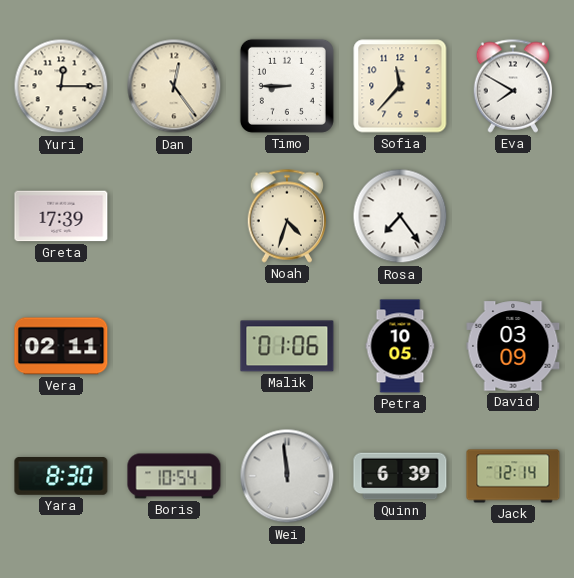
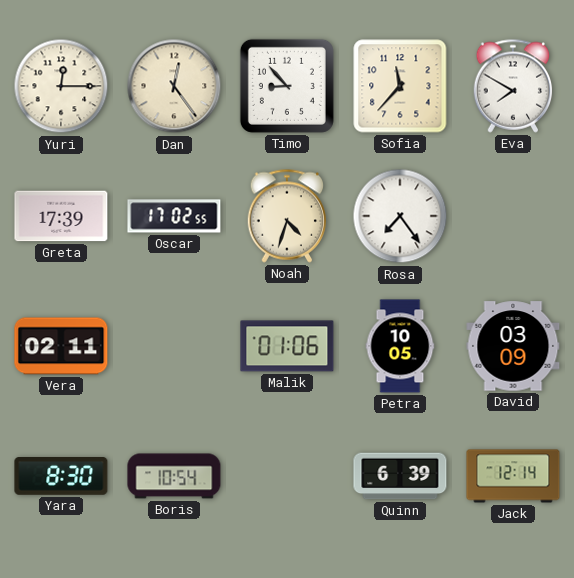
Timo: 8:45 -> 8:53 (287, 86)
Oscar: none -> 17:02 (174, 216)
Wei: 11:59 -> none (287, 476)
